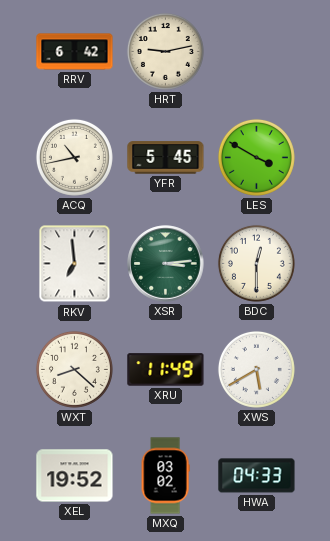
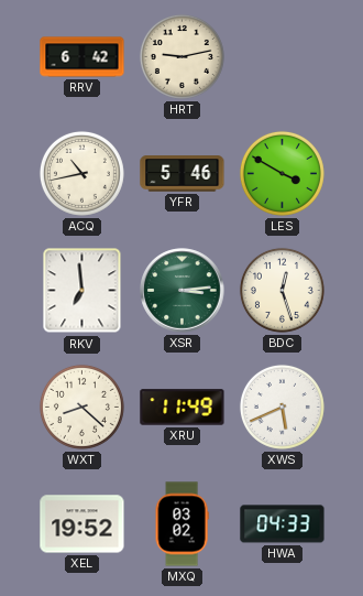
YFR: 5:45 -> 5:46 (183, 174)
BDC: 12:30 -> 12:27 (282, 290)
XWS: 5:40 -> 5:41 (282, 407)
